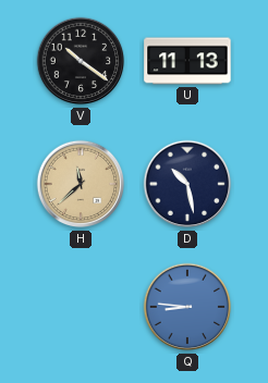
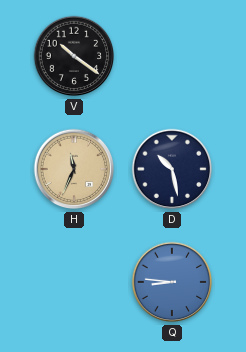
U: 11:13 -> none (187, 61)
H: 11:38 -> 11:34 (74, 169)
